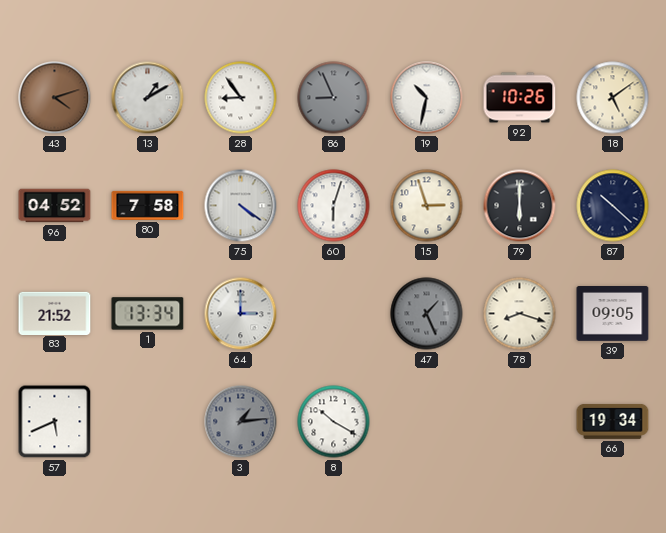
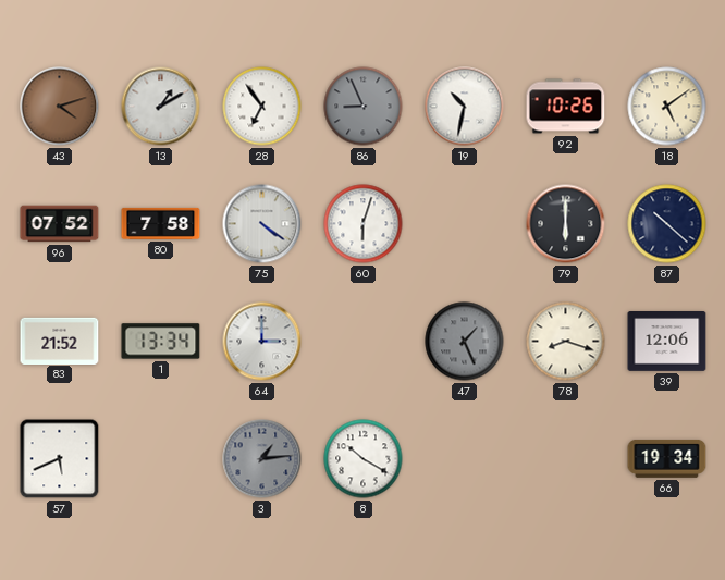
28: 8:54 -> 6:54 (262, 107)
96: 04:52 -> 07:52 (60, 224)
15: 2:57 -> none (427, 206)
39: 09:05 -> 12:06 (667, 342)
